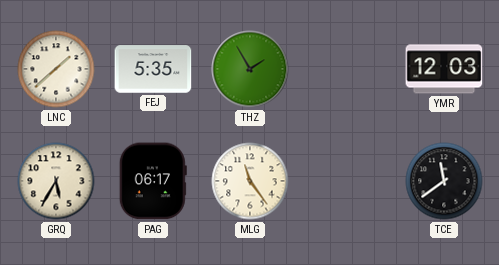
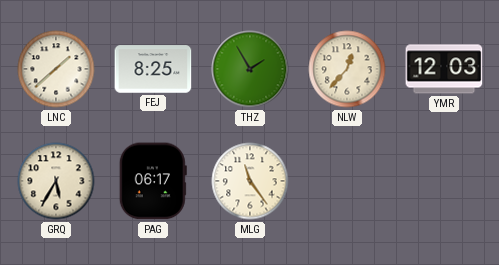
FEJ: 5:35 -> 8:25 (153, 69)
NLW: none -> 12:37 (347, 69)
TCE: 11:39 -> none (444, 181)
